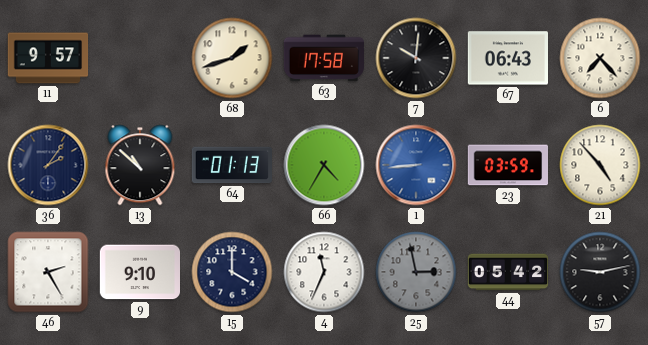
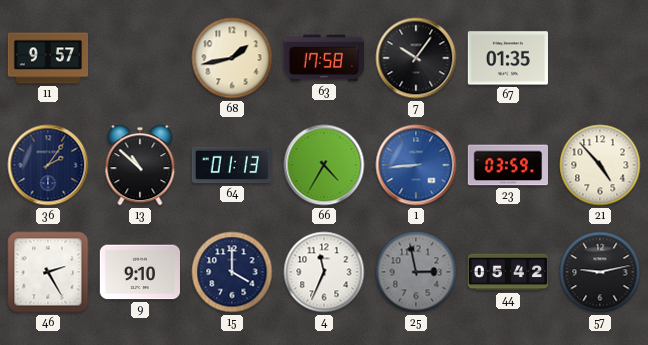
68: 1:42 -> 1:43 (232, 58)
7: 10:01 -> 10:06 (416, 58)
67: 06:43 -> 01:35 (507, 58)
6: 7:23 -> none (600, 58)
